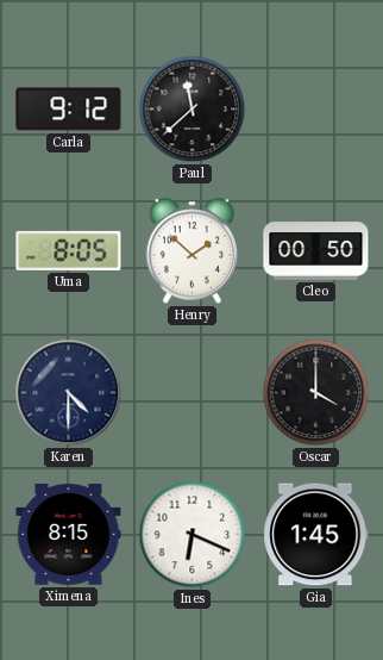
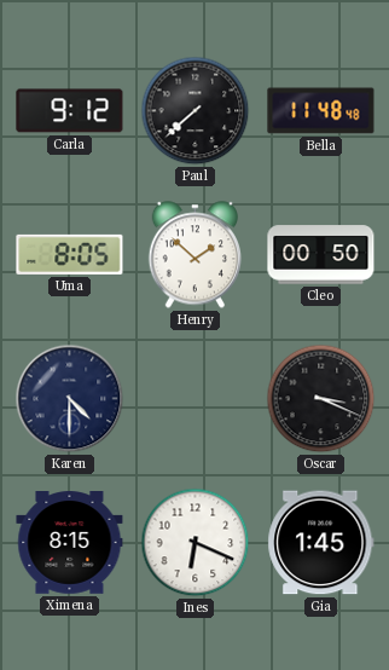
Paul: 11:38 -> 7:38 (196, 111)
Bella: none -> 11:48 (321, 111)
Oscar: 4:00 -> 3:19 (321, 399)
